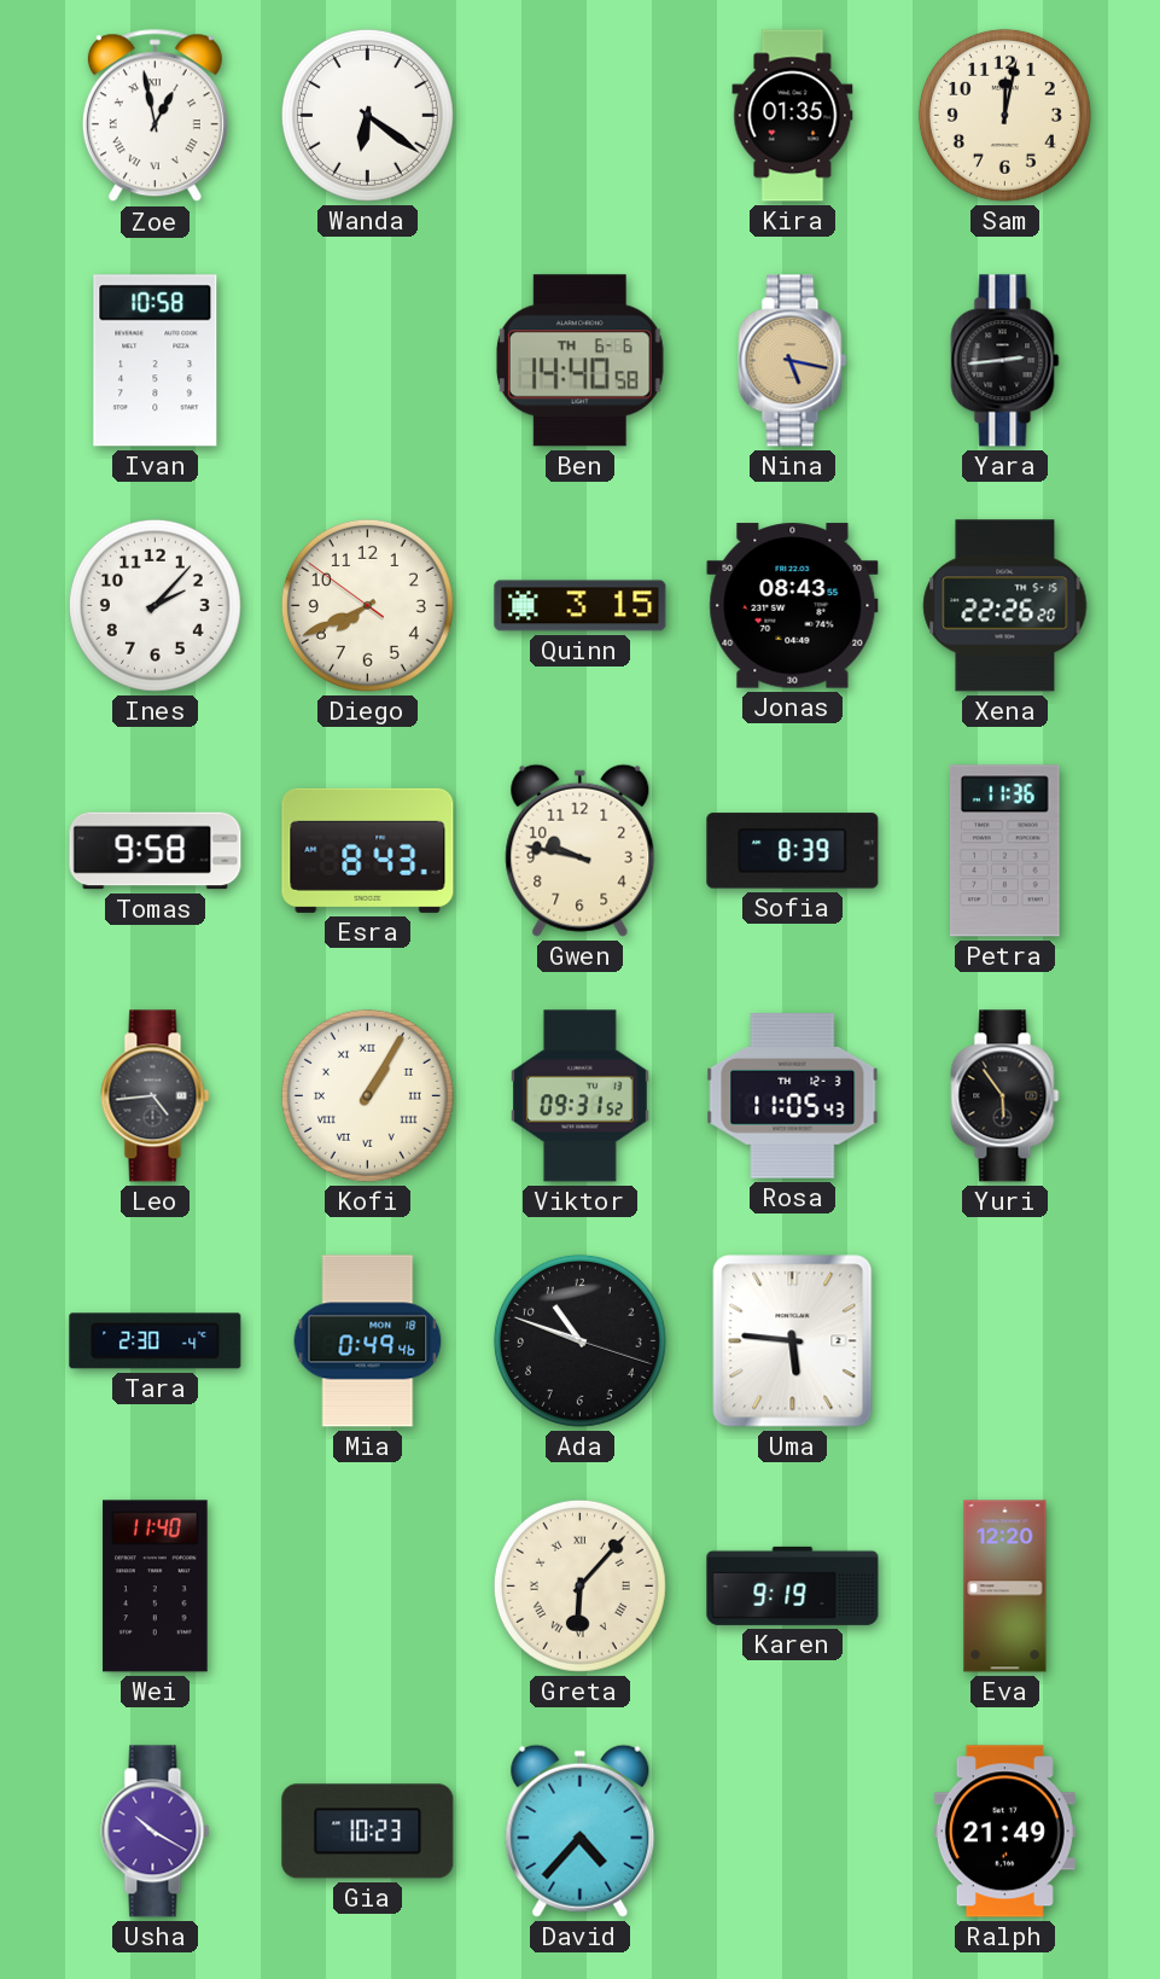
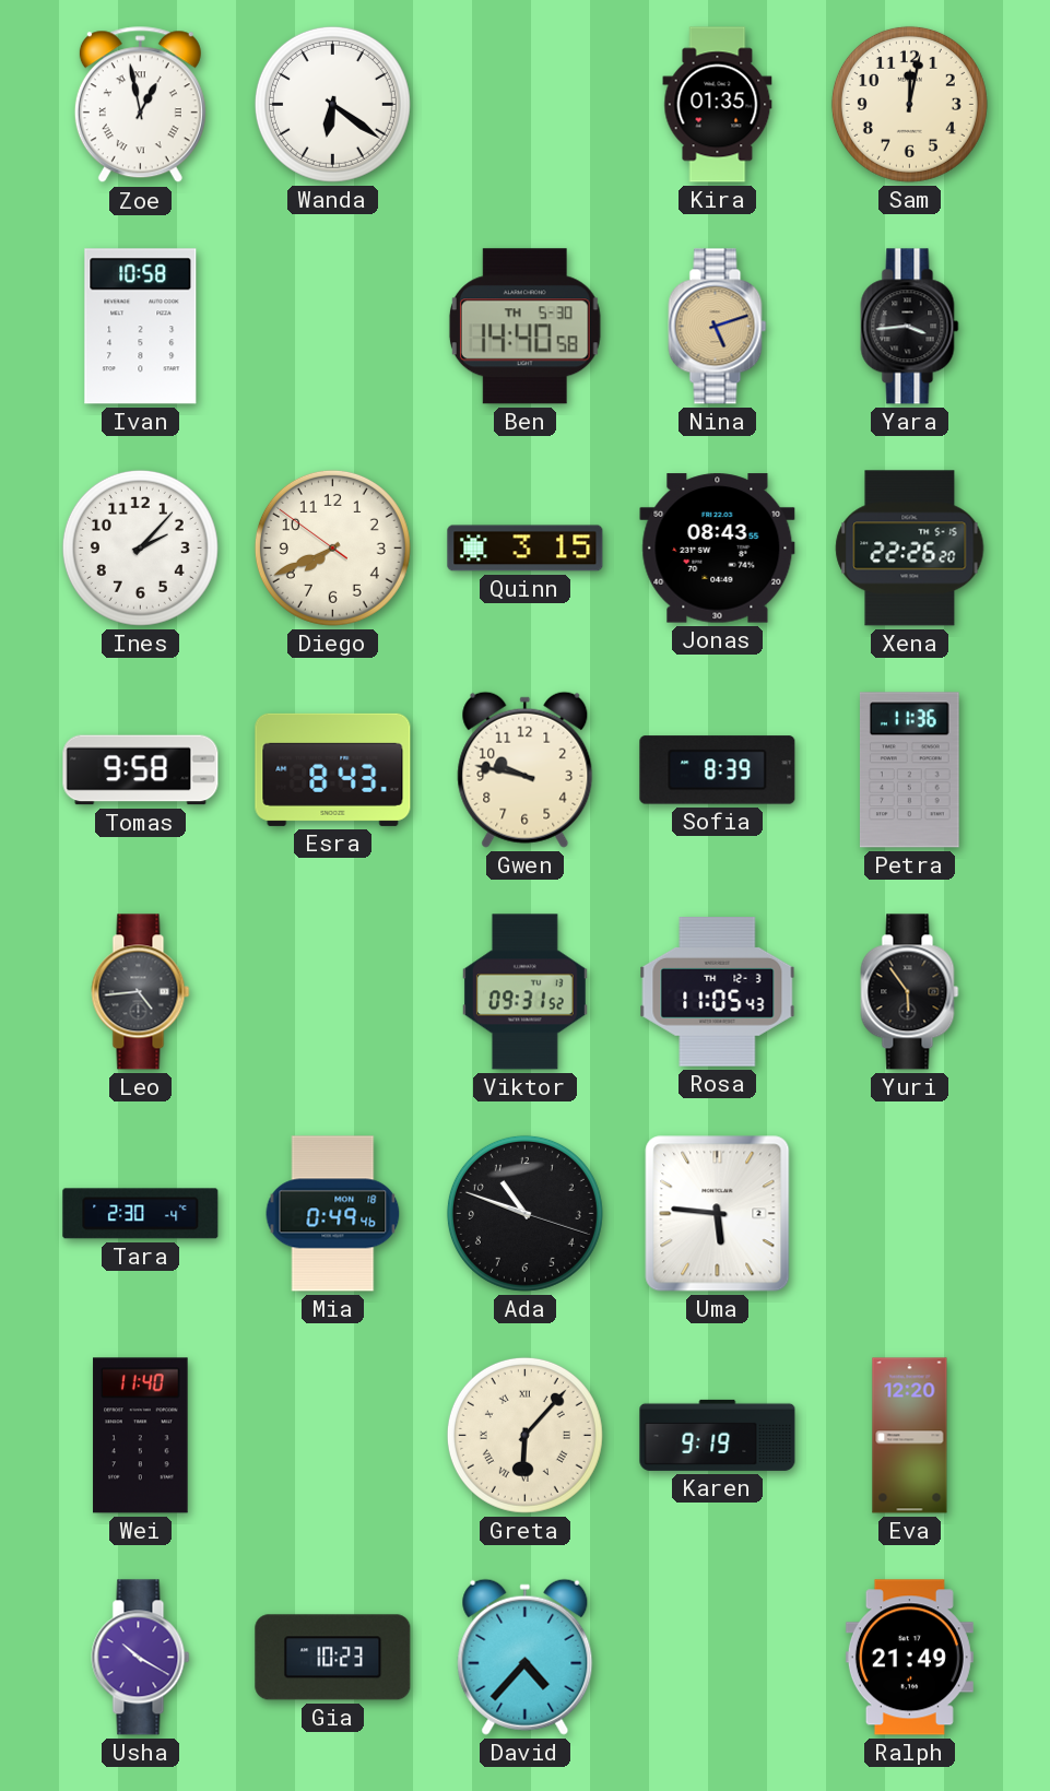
Ben date: TH 6-6 -> TH 5-30 (524, 327)
Nina: 5:17 -> 5:12 (718, 327)
Yara: 2:44 -> 3:44 (910, 327)
Kofi: 1:05 -> none (367, 1095)
